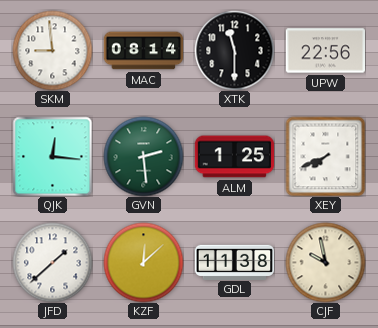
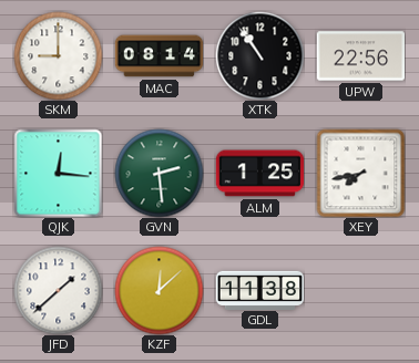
SKM: 8:59 -> 9:00 (58, 55)
XTK: 11:30 -> 10:54 (259, 55)
XEY: 7:41 -> 7:43 (360, 173)
CJF: 9:58 -> none (325, 262)
